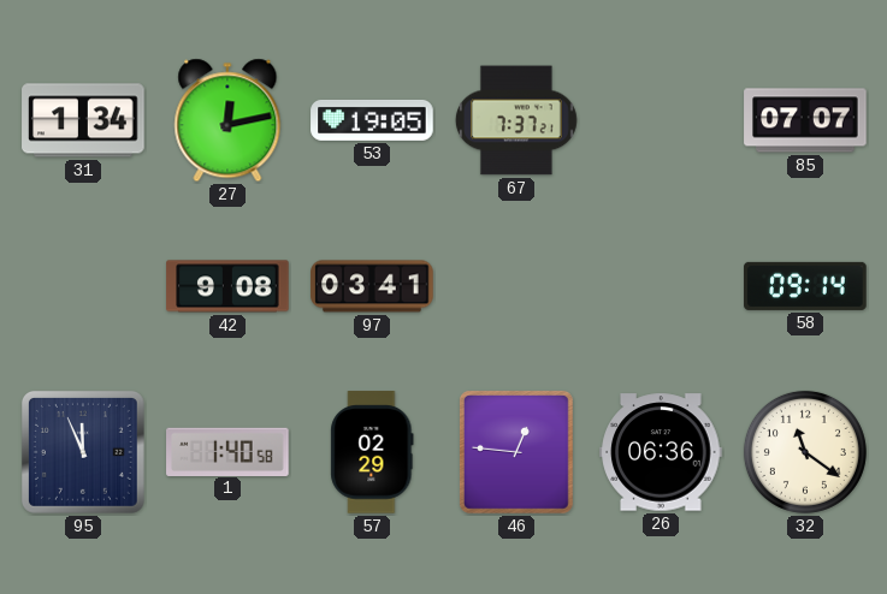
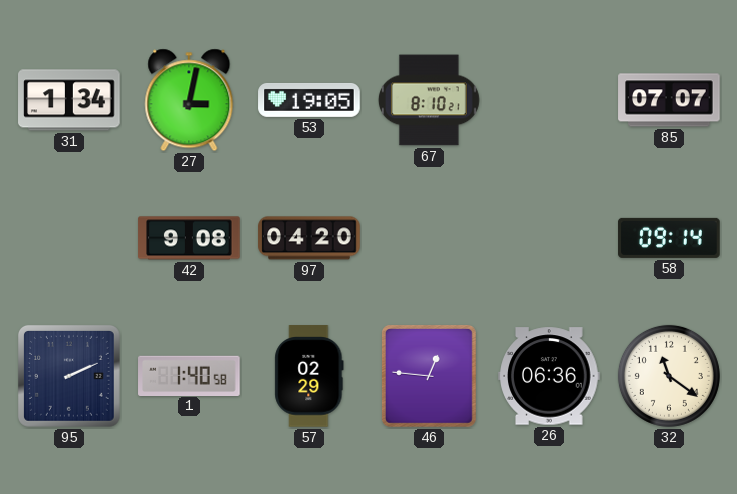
27: 12:13 -> 3:02 (189, 100)
67: 7:37 -> 8:10 (430, 100)
97: 03:41 -> 04:20 (309, 238)
95: 11:56 -> 2:11 (69, 376)
